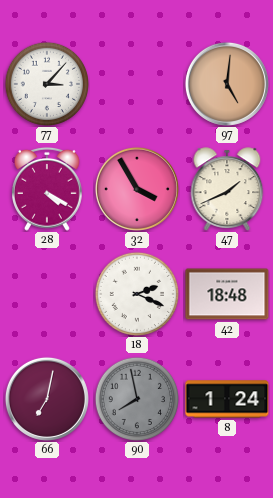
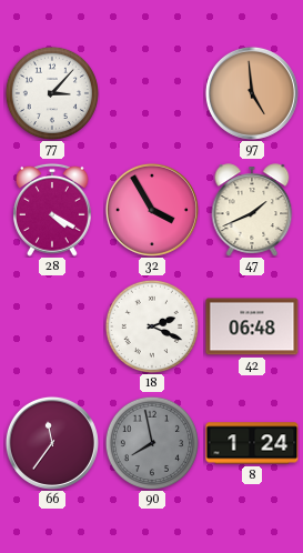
97: 5:01 -> 4:59 (252, 93)
42: 18:48 -> 06:48 (252, 326)
66: 7:02 -> 11:36 (52, 443)
